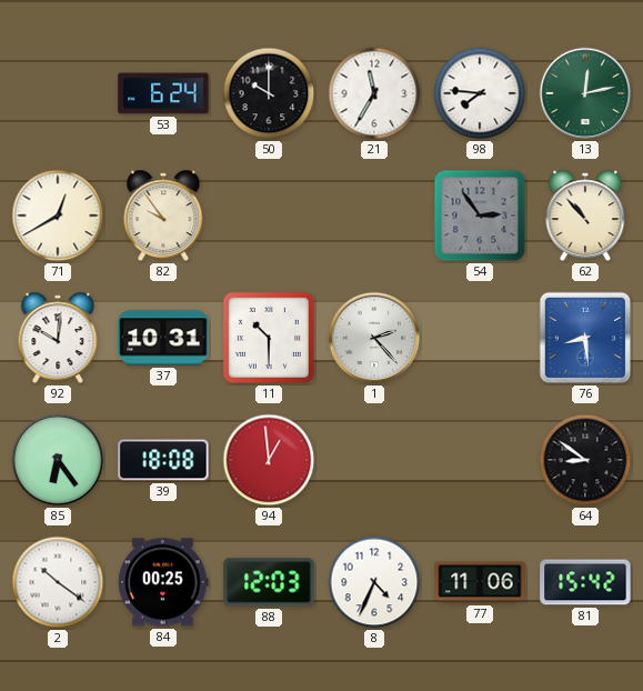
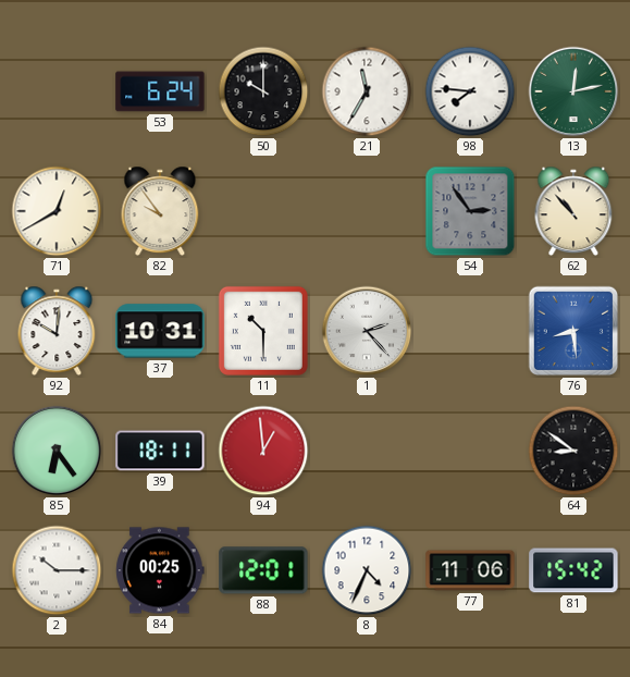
39: 18:08 -> 18:11 (160, 451)
2: 10:21 -> 10:15 (57, 570)
88: 12:03 -> 12:01 (263, 570)
